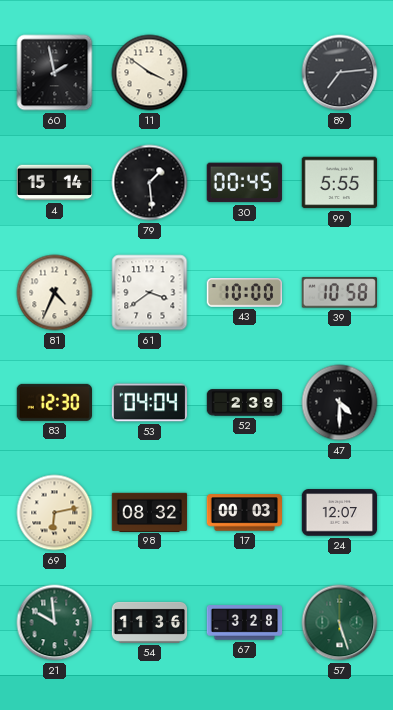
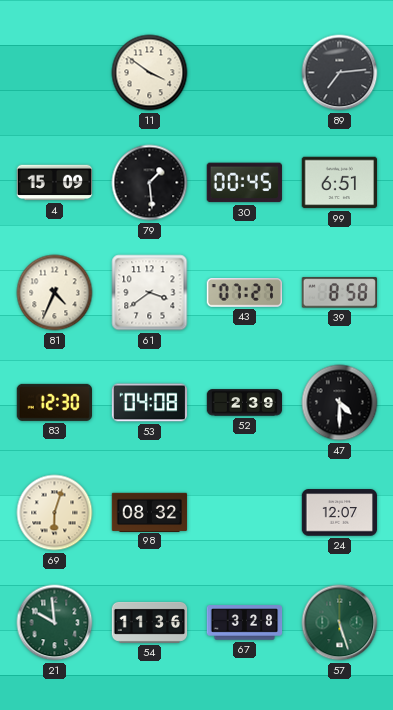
60: 1:58 -> none (55, 73)
4: 15:14 -> 15:09 (55, 183)
99: 5:55 -> 6:51 (340, 183)
43: 10:00 -> 07:27 (244, 293)
39: 10:58 -> 8:58 (339, 293)
53: 04:04 -> 04:08 (150, 403)
69: 6:13 -> 6:03 (55, 513)
17: 00:03 -> none (245, 513)
